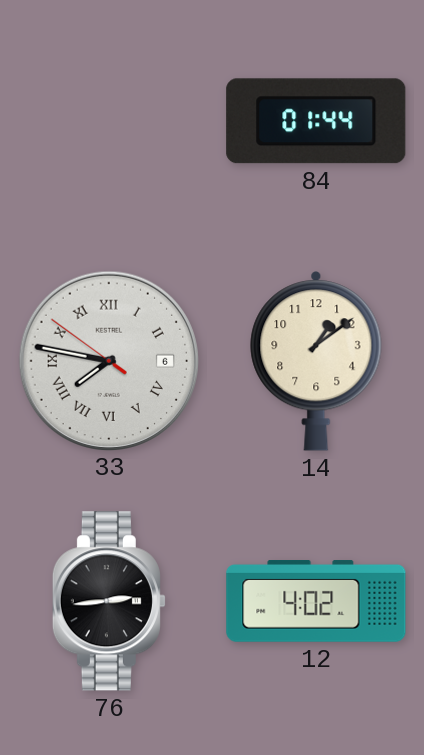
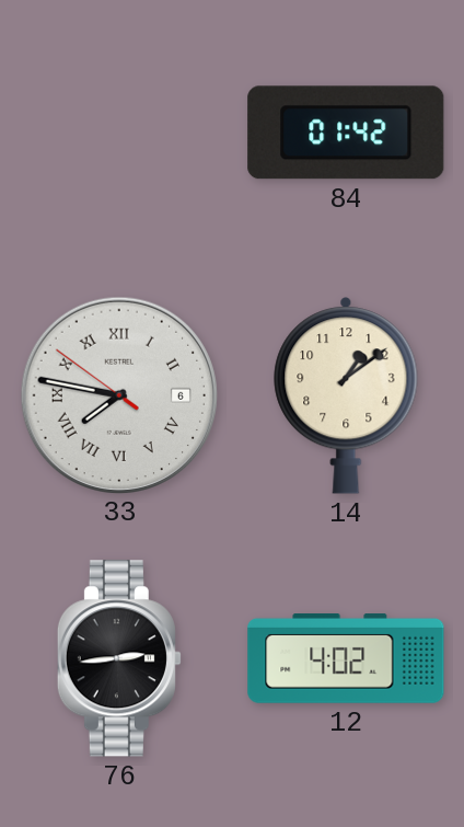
84: 01:44 -> 01:42 (346, 133)
